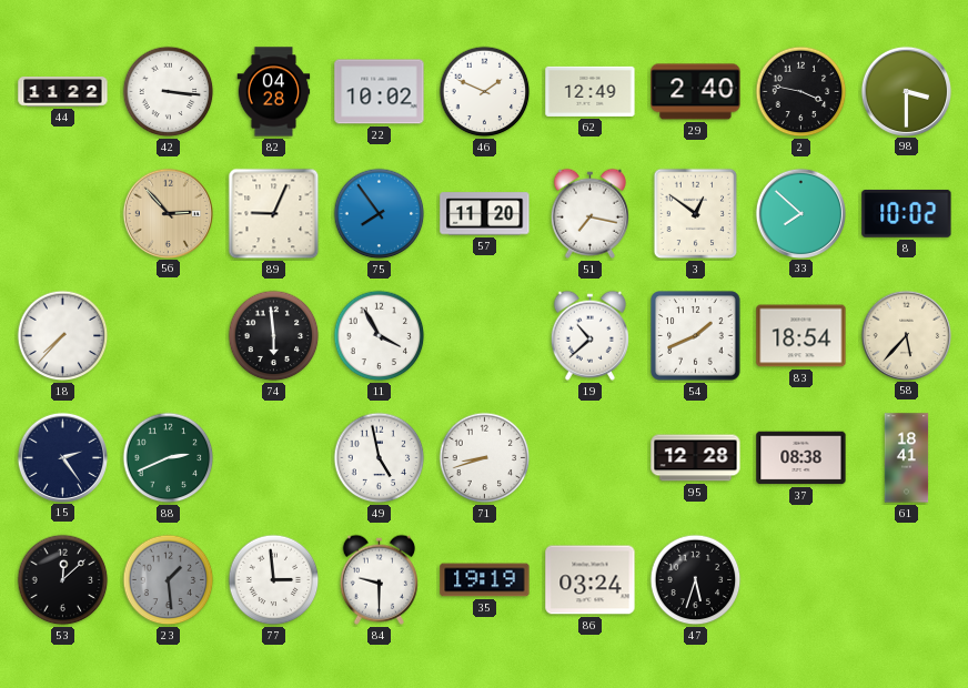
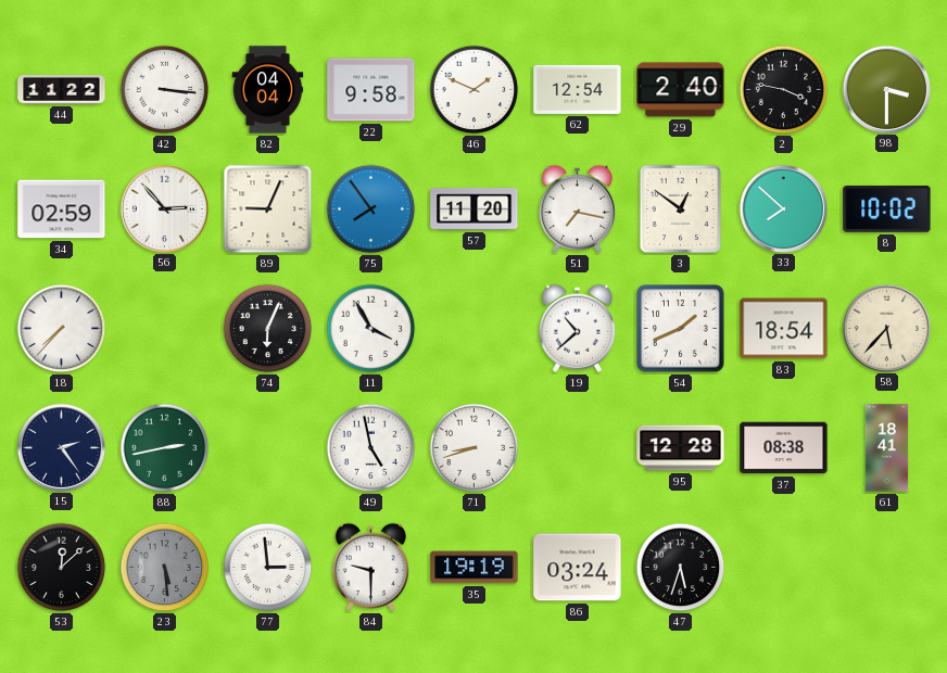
82: 04:28 -> 04:04 (268, 90)
22: 10:02 -> 9:58 (371, 90)
62: 12:49 -> 12:54 (578, 89)
34: none -> 02:59 (62, 209)
56 dial: champagne -> white (164, 208)
74: 5:59 -> 6:04 (268, 329)
88: 2:41 -> 2:43 (165, 448)
23: 1:29 -> 5:29 (165, 568)
